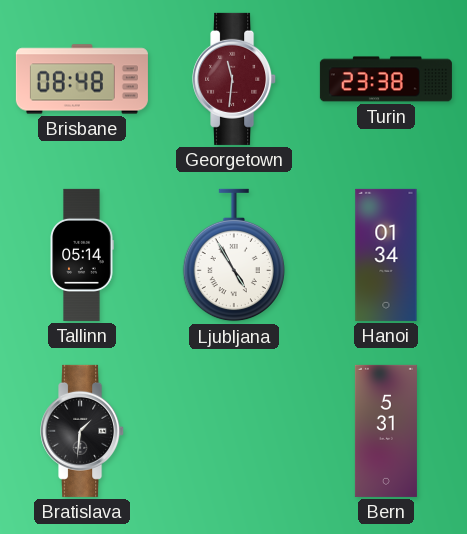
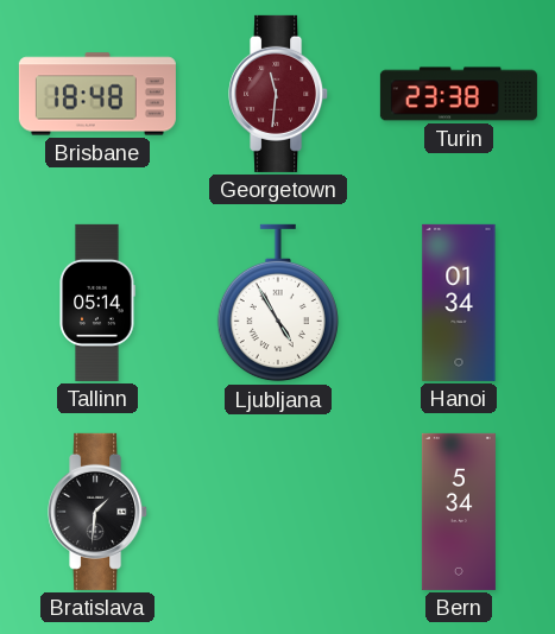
Brisbane: 08:48 -> 18:48 (97, 94)
Bern: 5:31 -> 5:34 (459, 512)
